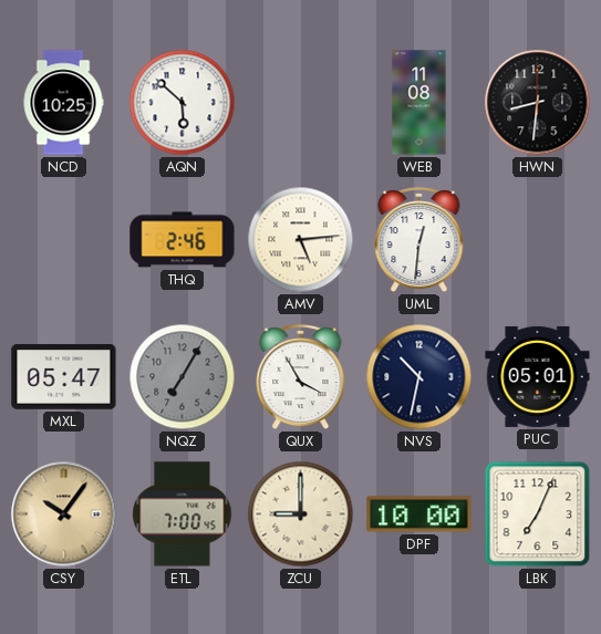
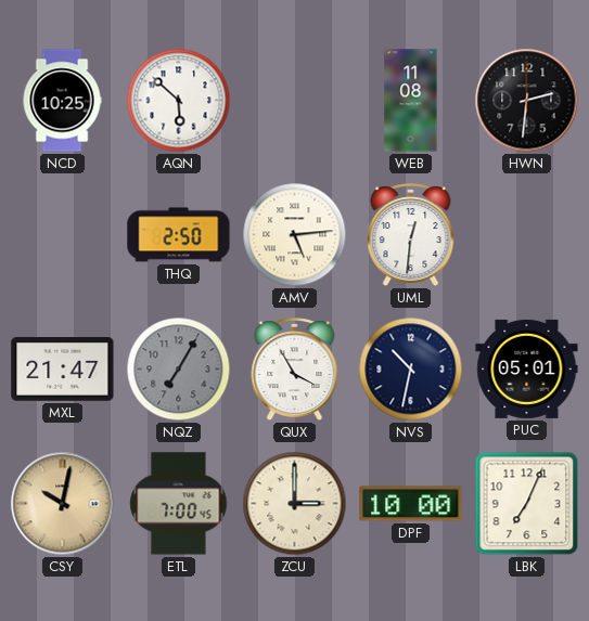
HWN: 8:31 -> 2:31 (527, 101)
THQ: 2:46 -> 2:50 (179, 235)
MXL: 05:47 -> 21:47 (63, 370)
CSY: 10:06 -> 10:02 (63, 504)
ZCU: 9:00 -> 3:00 (295, 504)
